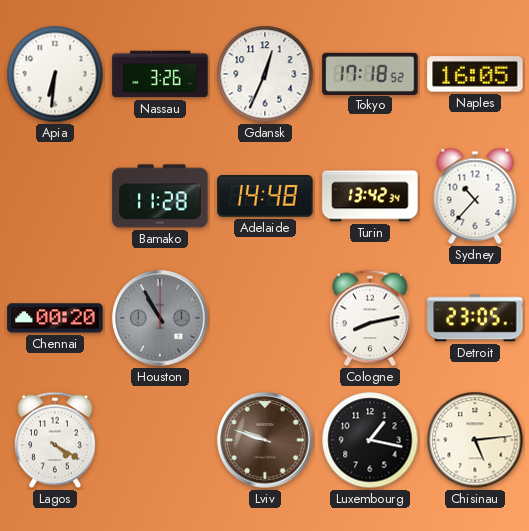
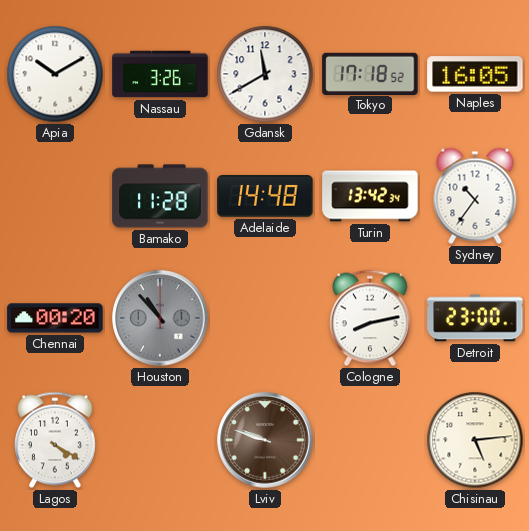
Apia: 6:31 -> 10:10 (55, 74)
Gdansk: 12:34 -> 11:40 (265, 74)
Sydney: 10:37 -> 10:36 (475, 196)
Houston: 10:55 -> 10:53 (160, 318)
Detroit: 23:05 -> 23:00 (475, 318)
Luxembourg: 1:17 -> none (370, 440)
